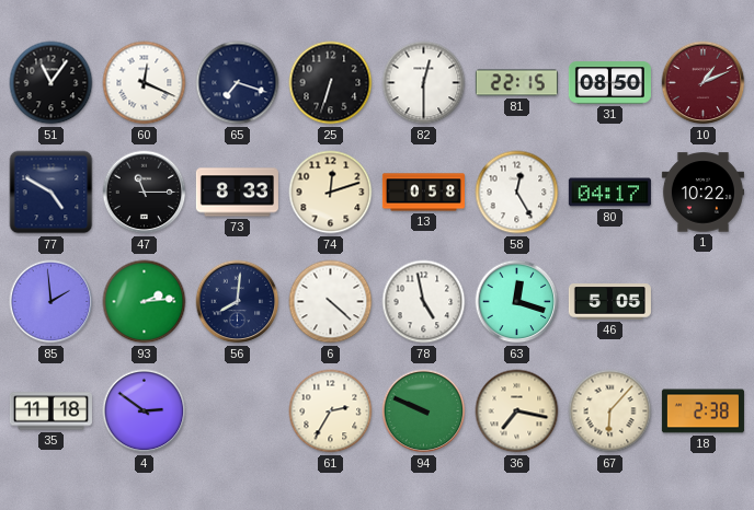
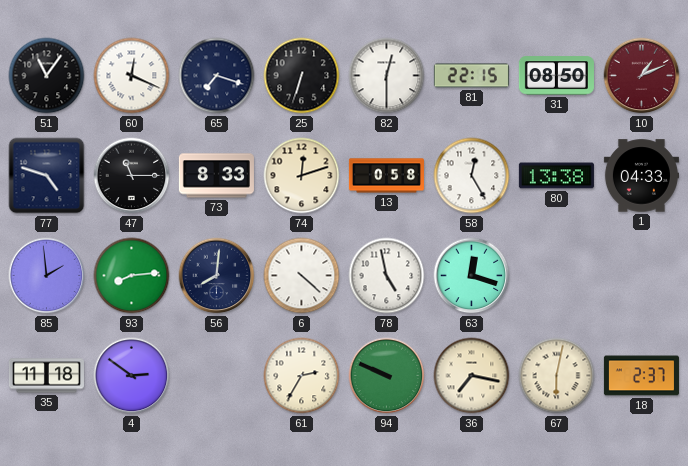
77: 4:50 -> 4:48 (47, 176)
80: 04:17 -> 13:38 (556, 176)
1: 10:22 -> 04:33 (641, 176)
93: 2:14 -> 8:14 (132, 276)
46: 5:05 -> none (609, 302)
67: 6:07 -> 6:02 (557, 376)
18: 2:38 -> 2:37 (641, 376)
